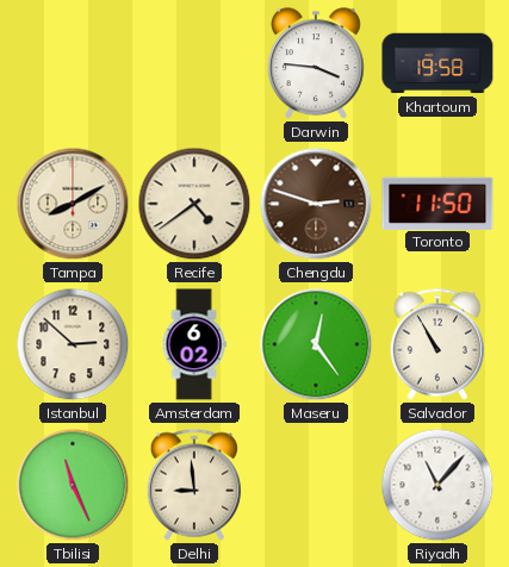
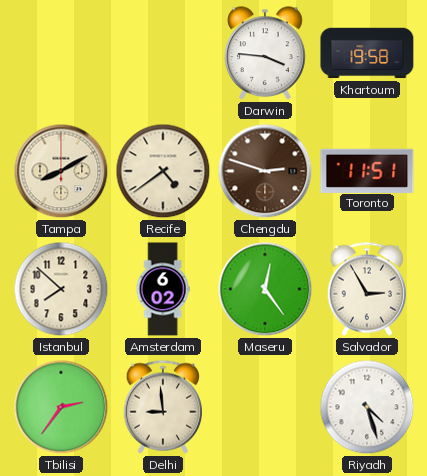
Toronto: 11:50 -> 11:51 (367, 170)
Istanbul: 2:52 -> 7:52 (61, 289)
Salvador: 10:55 -> 2:55 (367, 289)
Tbilisi: 11:26 -> 2:36 (61, 407)
Riyadh: 11:07 -> 4:27 (367, 407)
